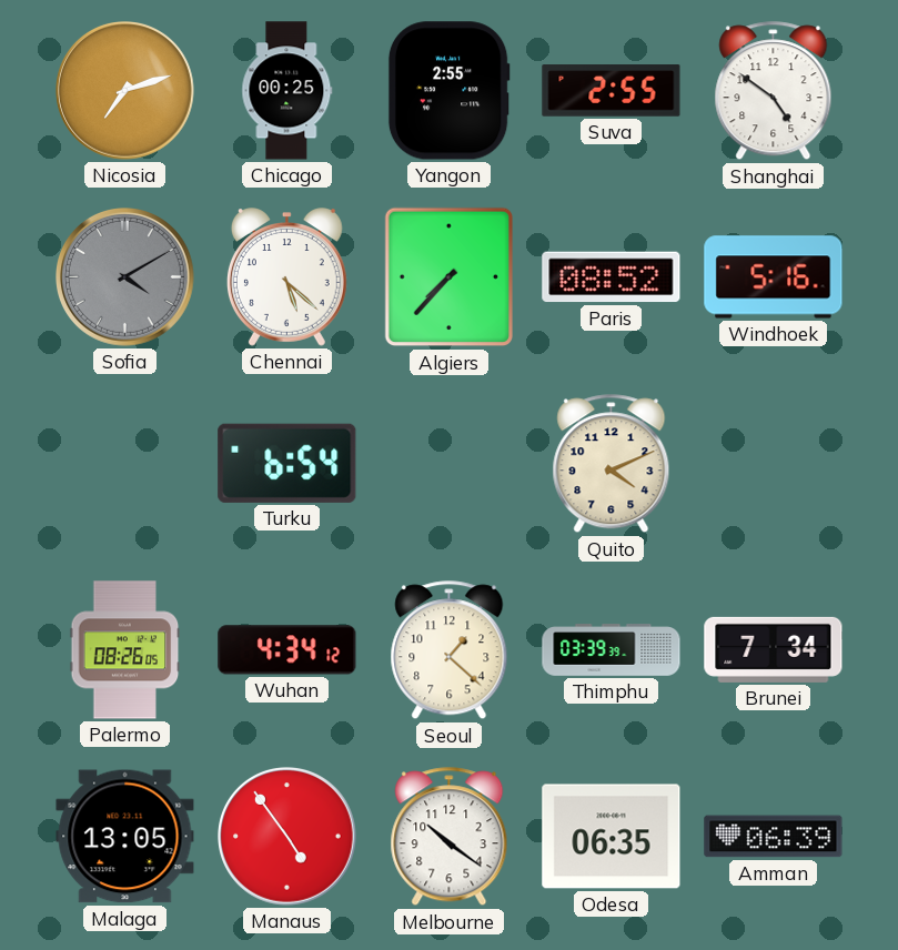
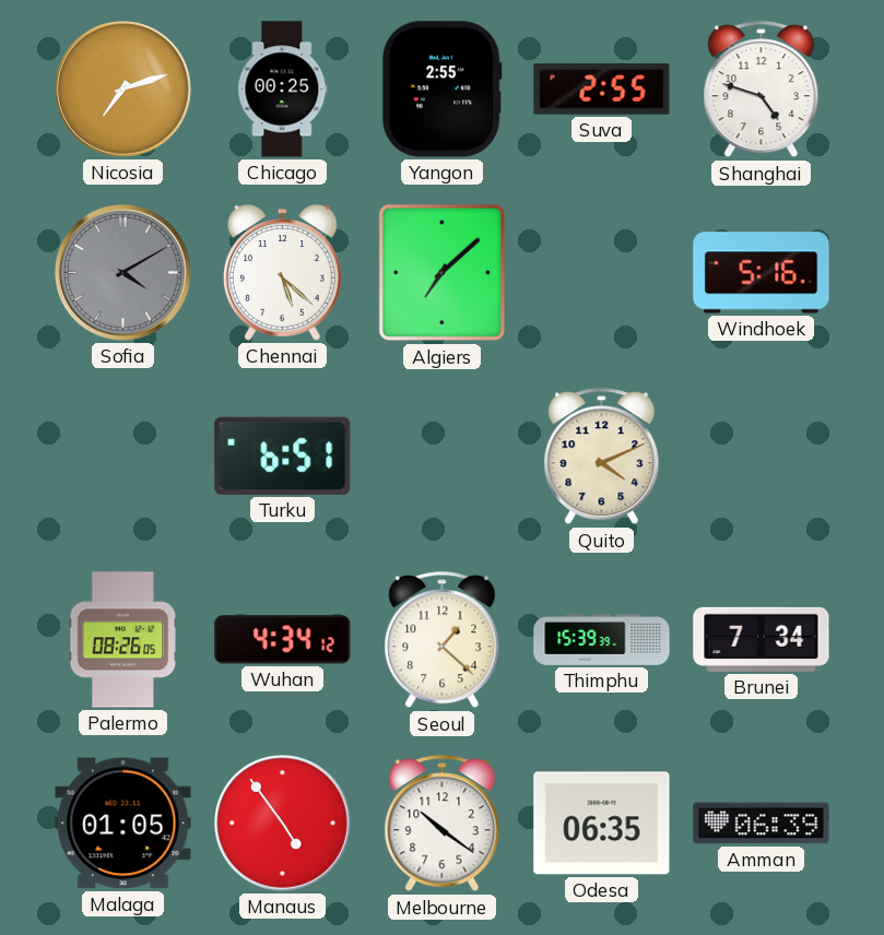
Shanghai: 4:51 -> 4:48 (762, 90)
Algiers: 7:37 -> 7:08 (441, 273)
Paris: 08:52 -> none (612, 277)
Turku: 6:54 -> 6:51 (283, 455)
Thimphu: 03:39 -> 15:39 (602, 640)
Malaga: 13:05 -> 01:05 (123, 824)
